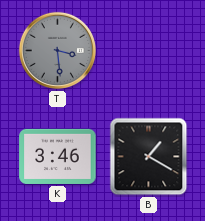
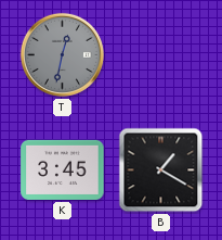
T: 3:29 -> 12:32 (62, 54)
K: 3:46 -> 3:45 (63, 169)
